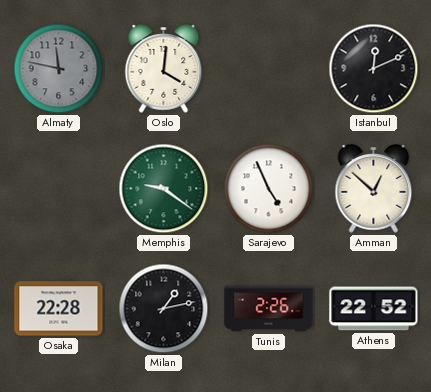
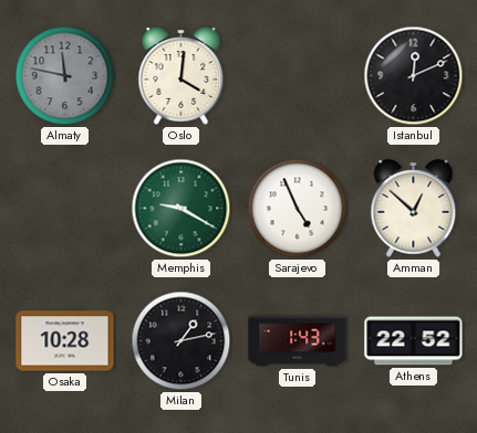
Memphis: 9:21 -> 9:20 (182, 209)
Osaka: 22:28 -> 10:28 (65, 341)
Tunis: 2:26 -> 1:43 (298, 341)
